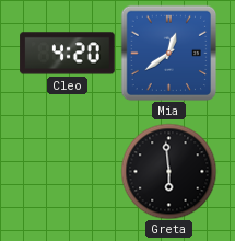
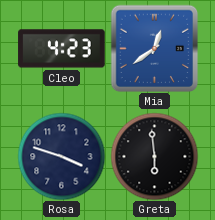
Cleo: 4:20 -> 4:23 (62, 49)
Rosa: none -> 3:48 (61, 156)
